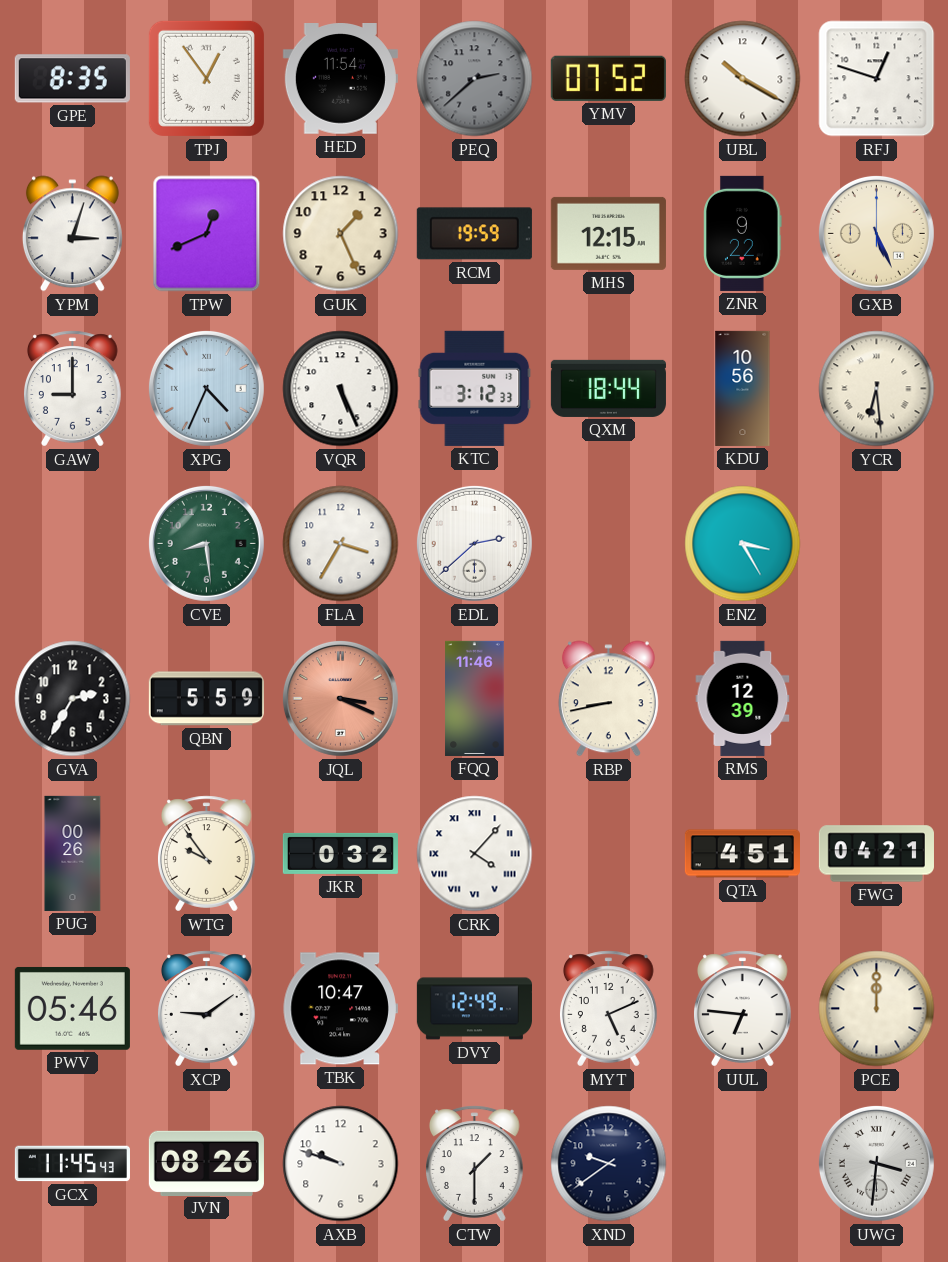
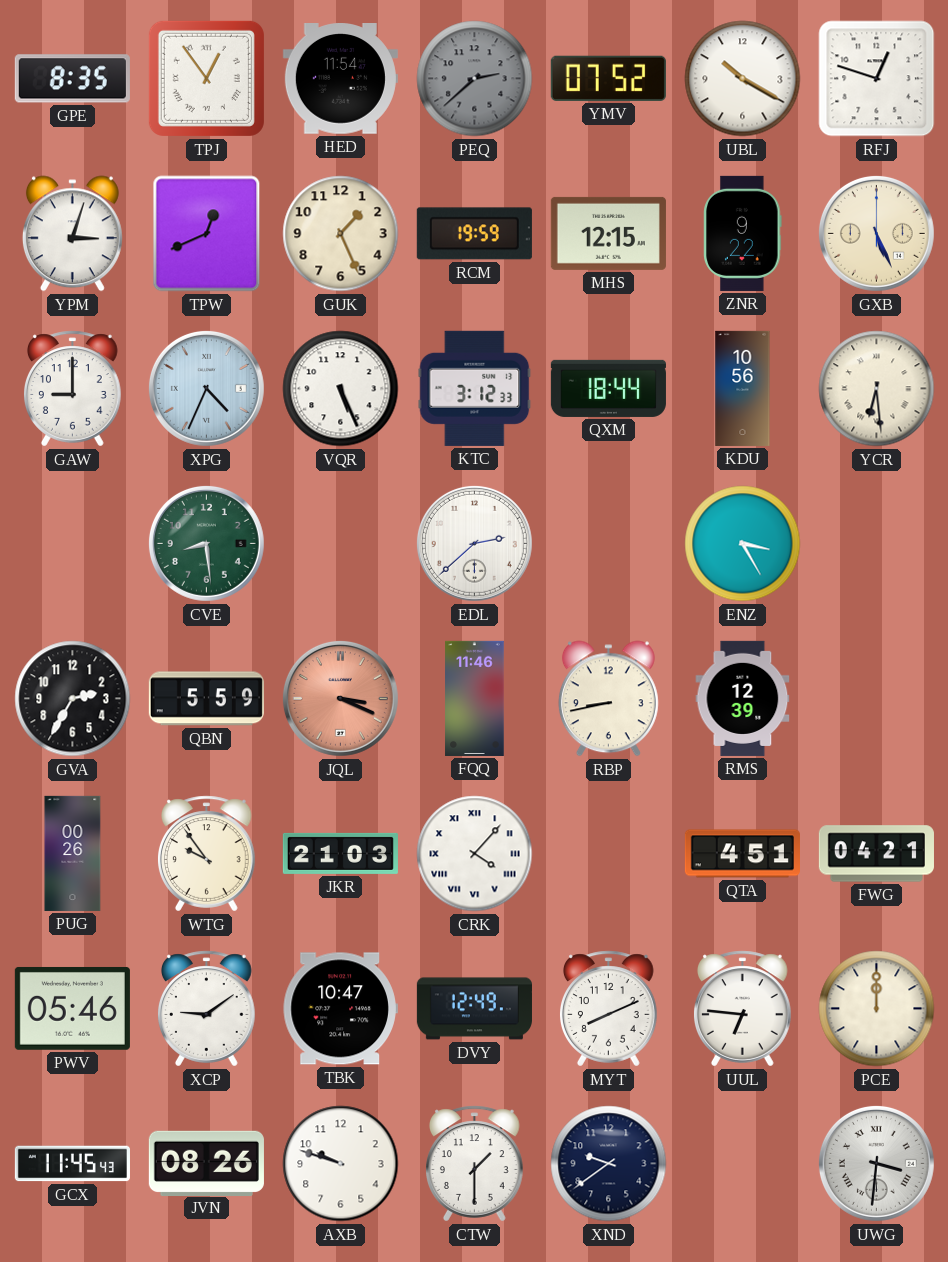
FLA: 3:35 -> none (341, 544)
JKR: 0:32 -> 21:03 (340, 853)
MYT: 5:11 -> 8:11 (609, 1009)
